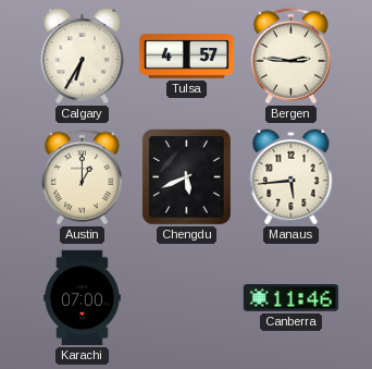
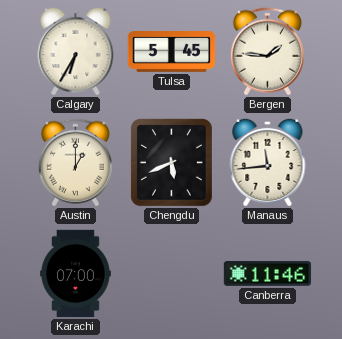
Tulsa: 4:57 -> 5:45 (172, 52)
Bergen: 2:46 -> 1:46 (267, 52)
Manaus: 5:44 -> 11:44 (268, 162)
